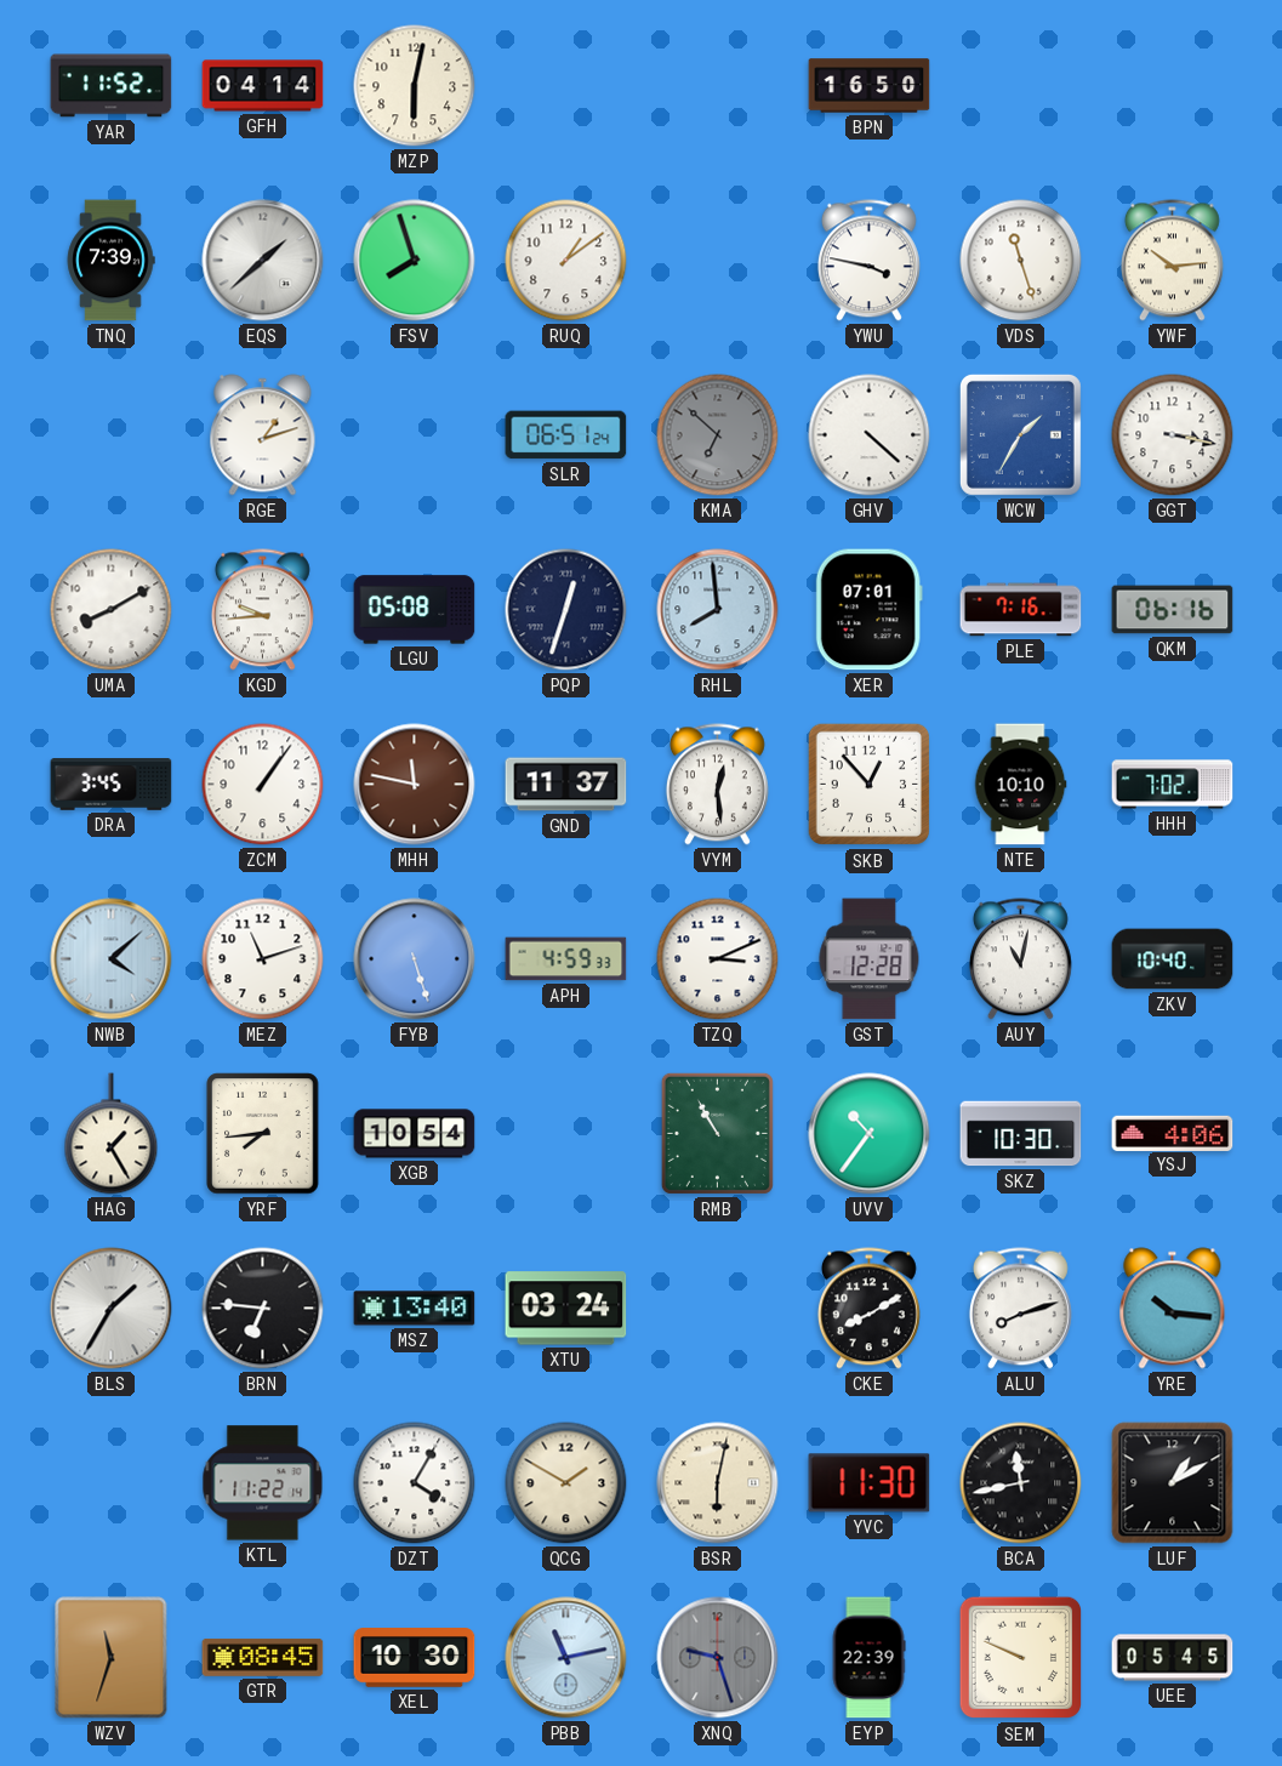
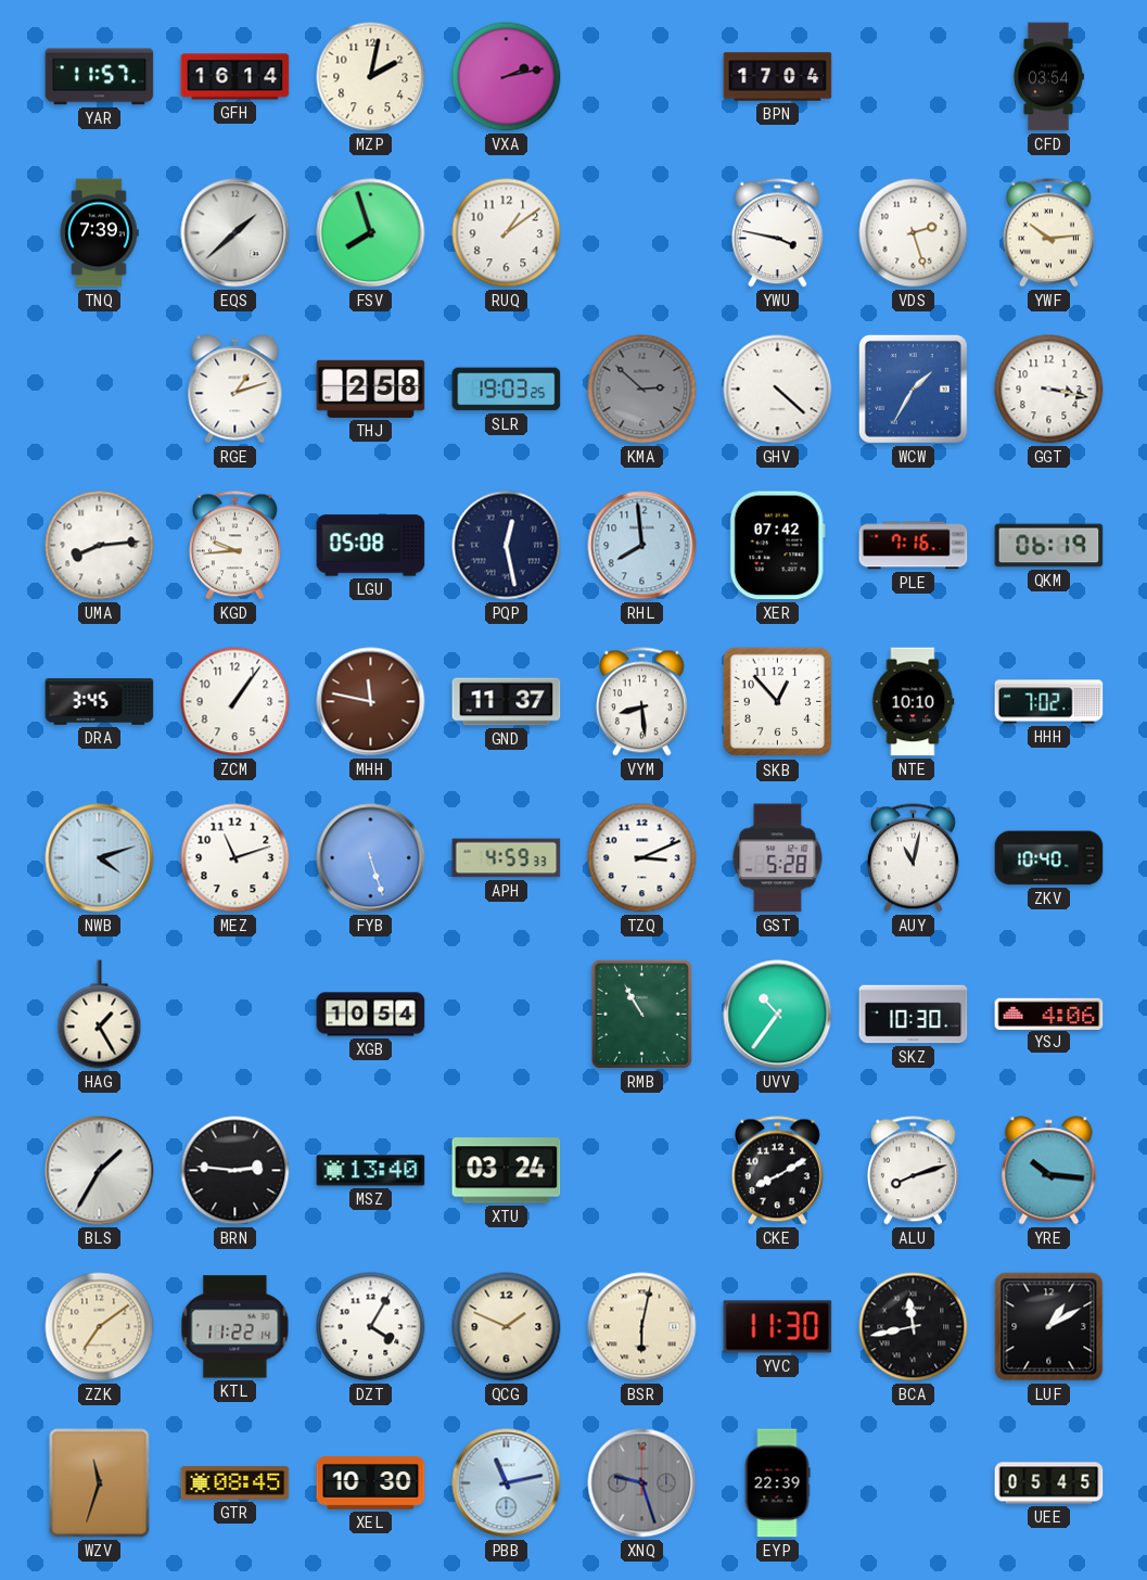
YAR: 11:52 -> 11:57 (100, 77)
GFH: 04:14 -> 16:14 (235, 77)
MZP: 6:02 -> 2:02 (371, 77)
VXA: none -> 2:13 (507, 77)
BPN: 16:50 -> 17:04 (778, 77)
CFD: none -> 03:54 (1047, 77)
VDS: 11:27 -> 2:27 (914, 233)
THJ: none -> 2:58 (371, 388)
SLR: 06:51 -> 19:03 (507, 390)
KMA: 6:52 -> 2:52 (642, 390)
UMA: 8:10 -> 8:14 (100, 546)
PQP: 12:33 -> 12:28 (507, 546)
XER: 07:01 -> 07:42 (777, 546)
QKM: 06:16 -> 06:19 (1049, 546)
VYM: 12:29 -> 8:29 (641, 702)
NWB: 4:08 -> 4:12 (100, 858)
GST: 12:28 -> 5:28 (778, 858)
YRF: 7:44 -> none (263, 1134)
BRN: 6:46 -> 2:46 (235, 1171)
ZZK: none -> 7:09 (100, 1327)
QCG: 1:50 -> 1:49 (507, 1327)
SEM: 9:49 -> none (1021, 1658)
